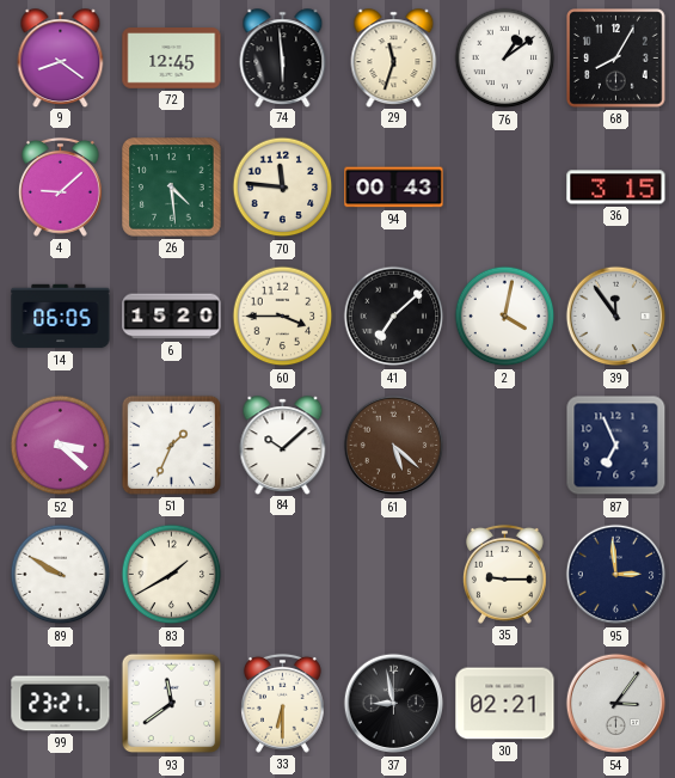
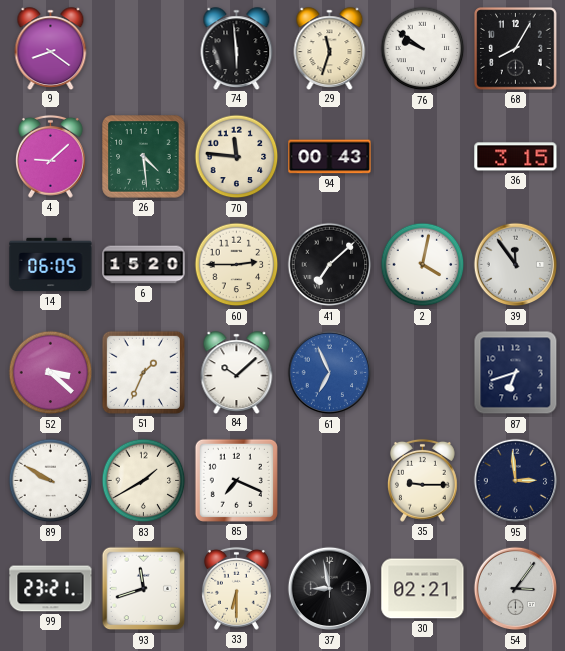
72: 12:45 -> none (172, 59)
76: 1:09 -> 9:51 (423, 49)
60: 3:45 -> 2:45 (237, 265)
61: 5:22 -> 6:56 (330, 373)
61 dial: brown -> blue (330, 373)
87: 6:56 -> 6:42 (516, 373)
85: none -> 7:19 (236, 480)
93: 11:39 -> 11:42 (144, 589)
